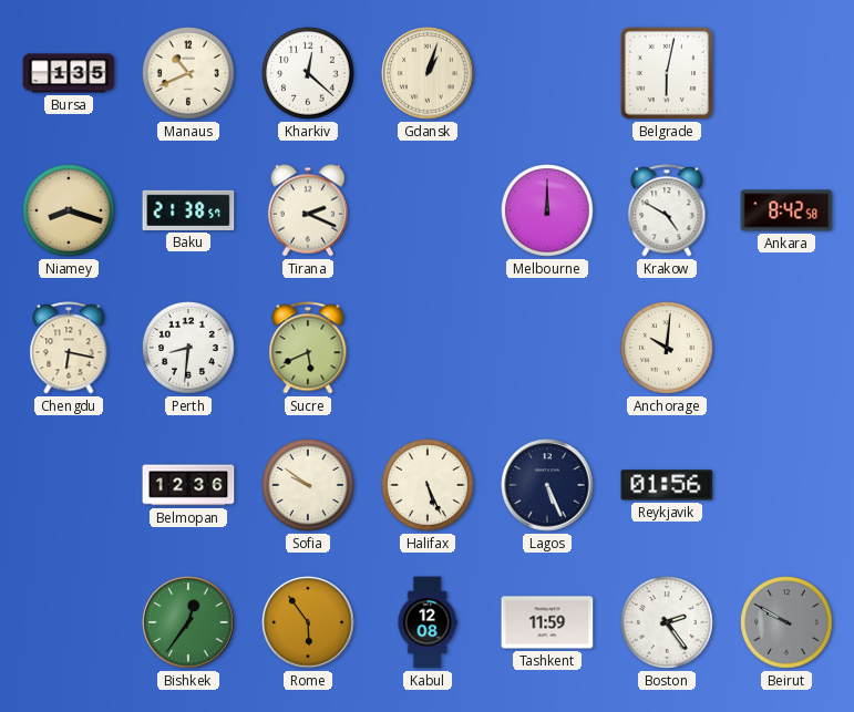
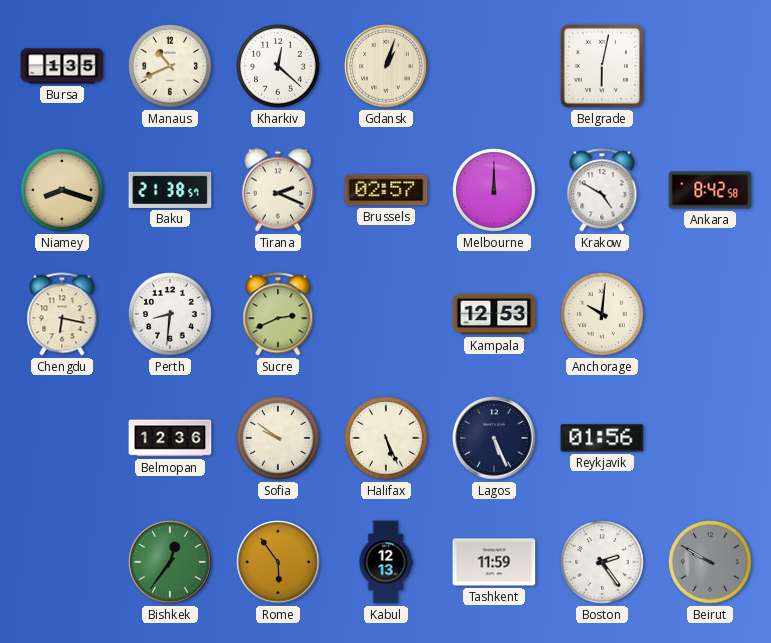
Brussels: none -> 02:57 (386, 190)
Sucre: 5:41 -> 2:41 (278, 314)
Kampala: none -> 12:53 (494, 314)
Kabul: 12:08 -> 12:13 (386, 562)
